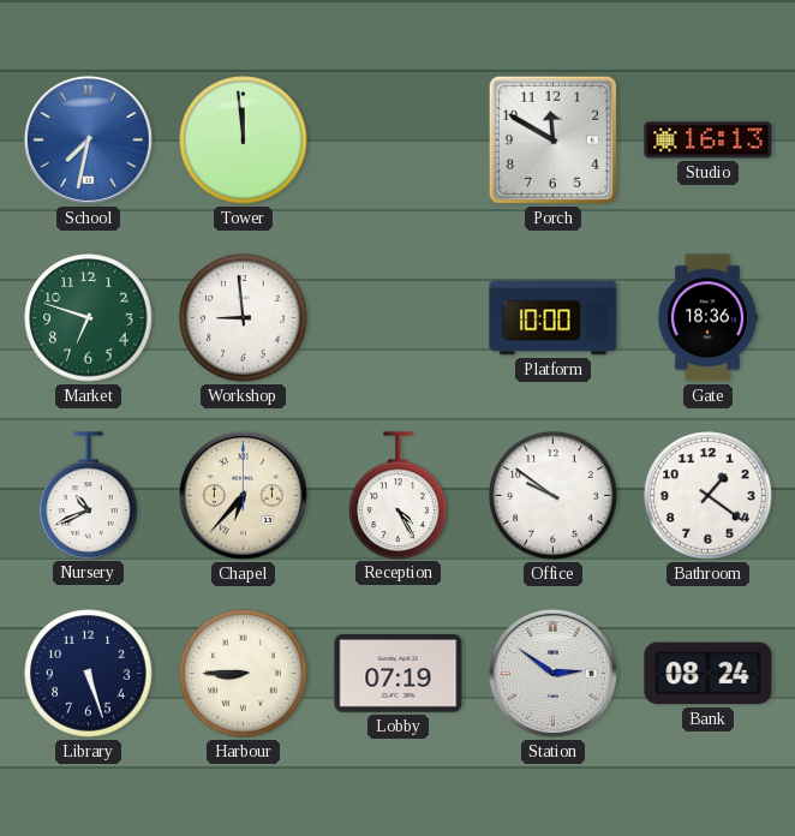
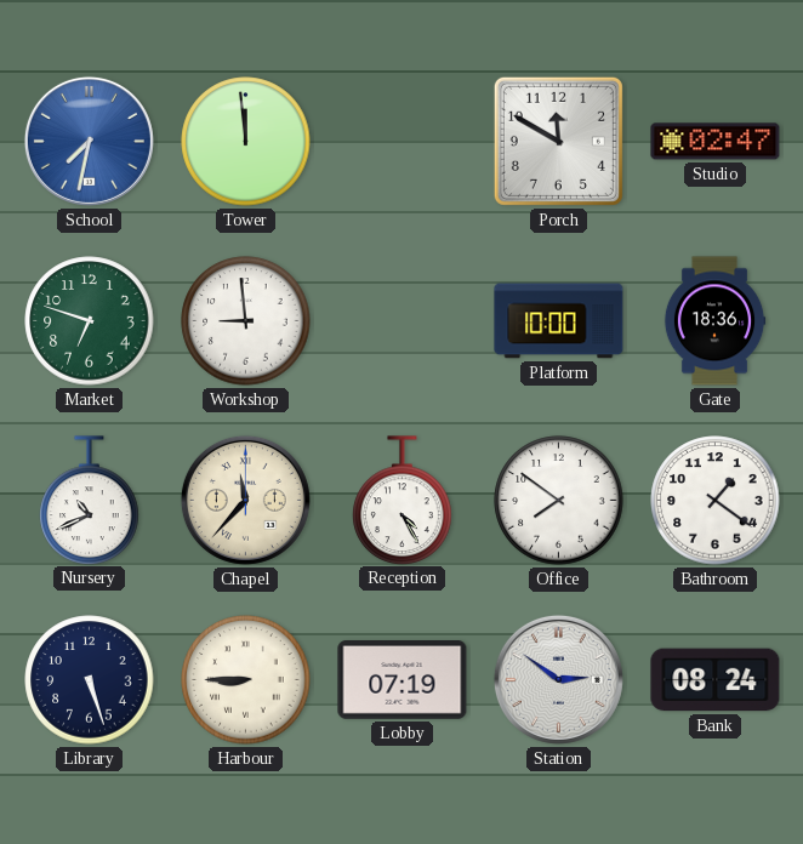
Studio: 16:13 -> 02:47 (716, 142)
Chapel: 6:37 -> 11:37 (245, 500)
Office: 9:51 -> 7:51 (559, 501)
